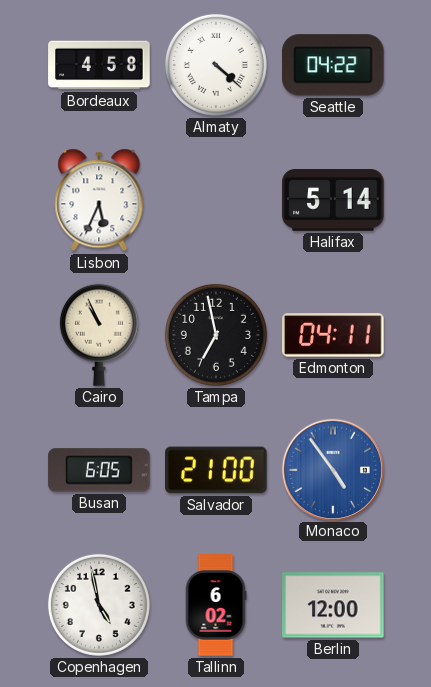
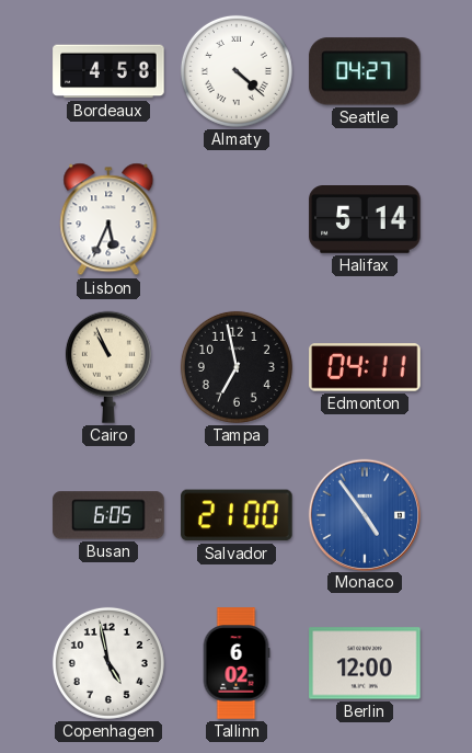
Seattle: 04:22 -> 04:27 (365, 71)
